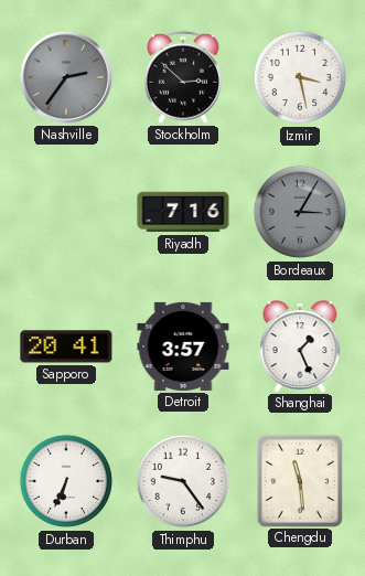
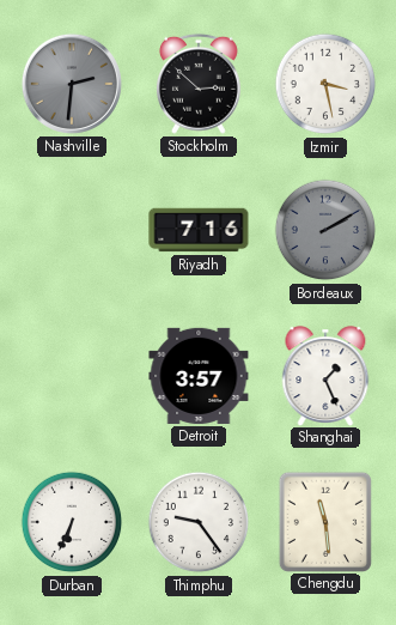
Nashville: 2:36 -> 2:31 (72, 84)
Bordeaux: 3:05 -> 2:10 (325, 230)
Sapporo: 20:41 -> none (66, 346)
